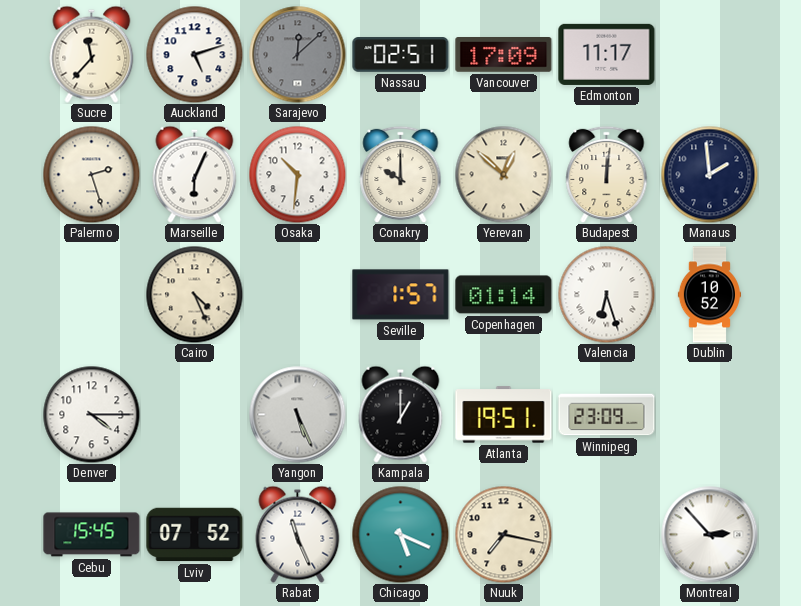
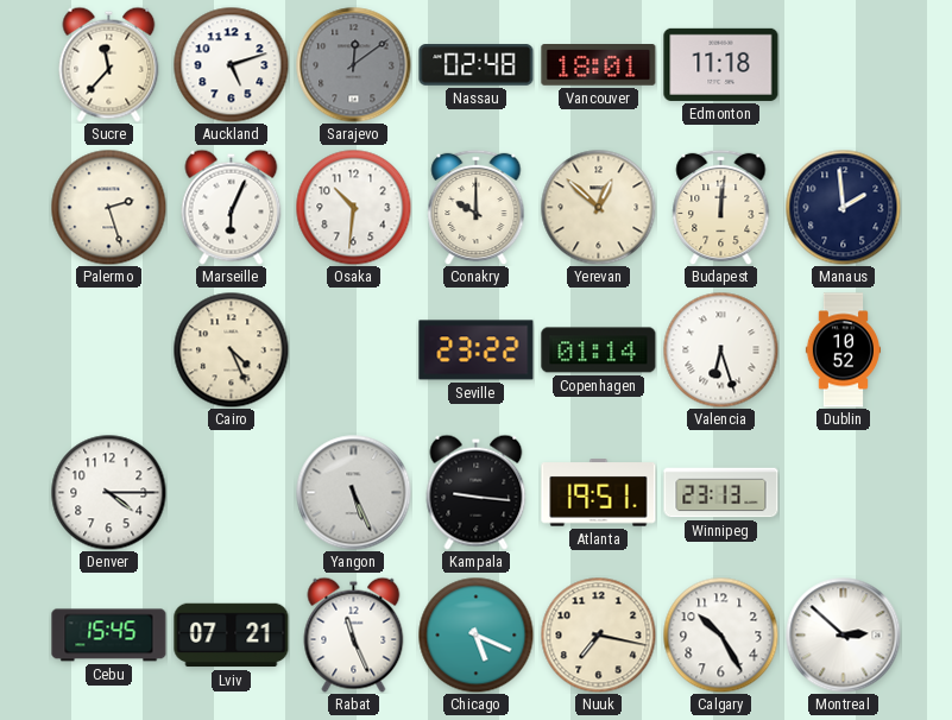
Sarajevo: 12:08 -> 12:09 (354, 65)
Nassau: 02:51 -> 02:48 (477, 65)
Vancouver: 17:09 -> 18:01 (599, 65)
Edmonton: 11:17 -> 11:18 (721, 64)
Seville: 1:57 -> 23:22 (477, 350)
Kampala: 1:00 -> 9:16 (477, 492)
Winnipeg: 23:09 -> 23:13 (721, 493)
Lviv: 07:52 -> 07:21 (232, 636)
Calgary: none -> 10:25 (720, 634)
Montreal: 2:53 -> 2:52 (844, 636)
